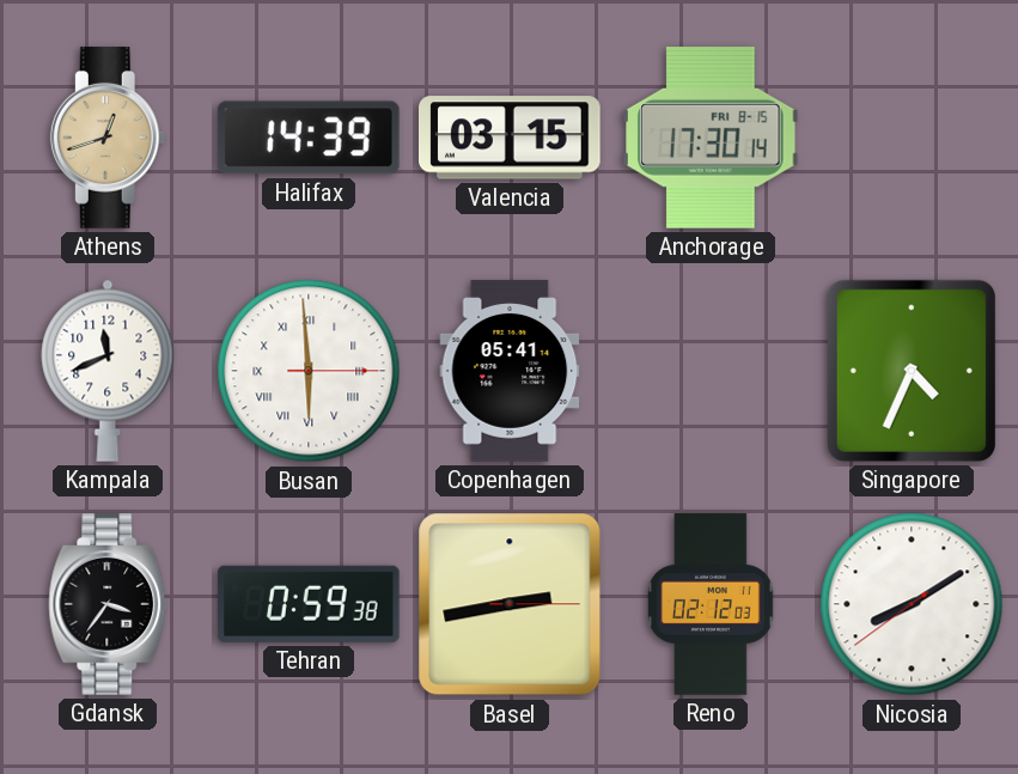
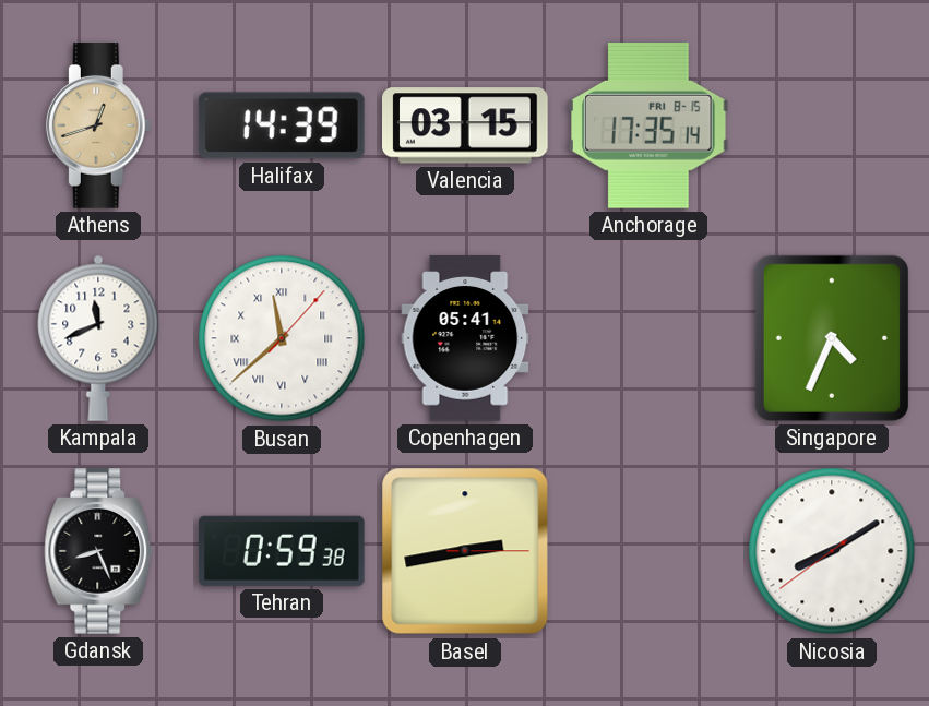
Anchorage: 17:30 -> 17:35 (648, 125)
Busan: 5:59 -> 11:38 (282, 338)
Gdansk: 3:36 -> 8:26 (98, 551)
Reno: 02:12 -> none (711, 604)
